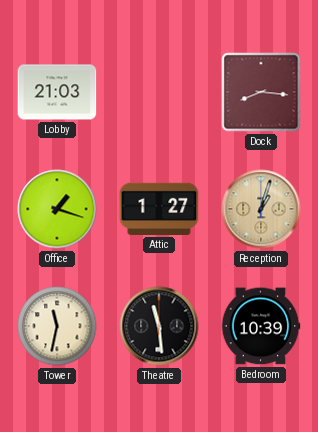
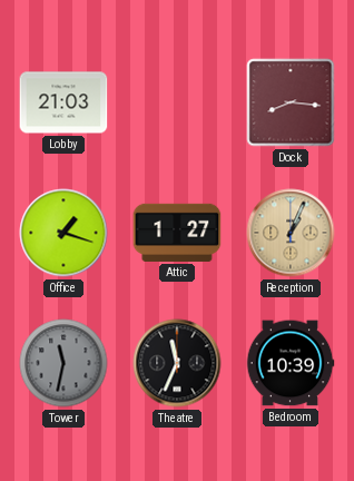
Reception: 1:03 -> 1:04 (291, 233)
Tower dial: cream -> grey (63, 363)
Theatre: 11:29 -> 11:34 (177, 363)
